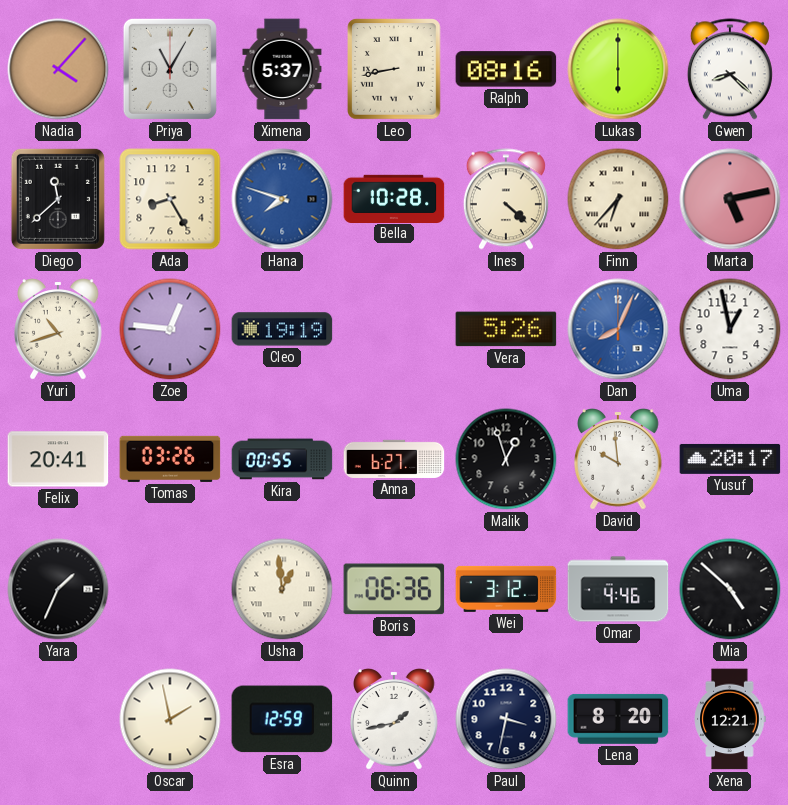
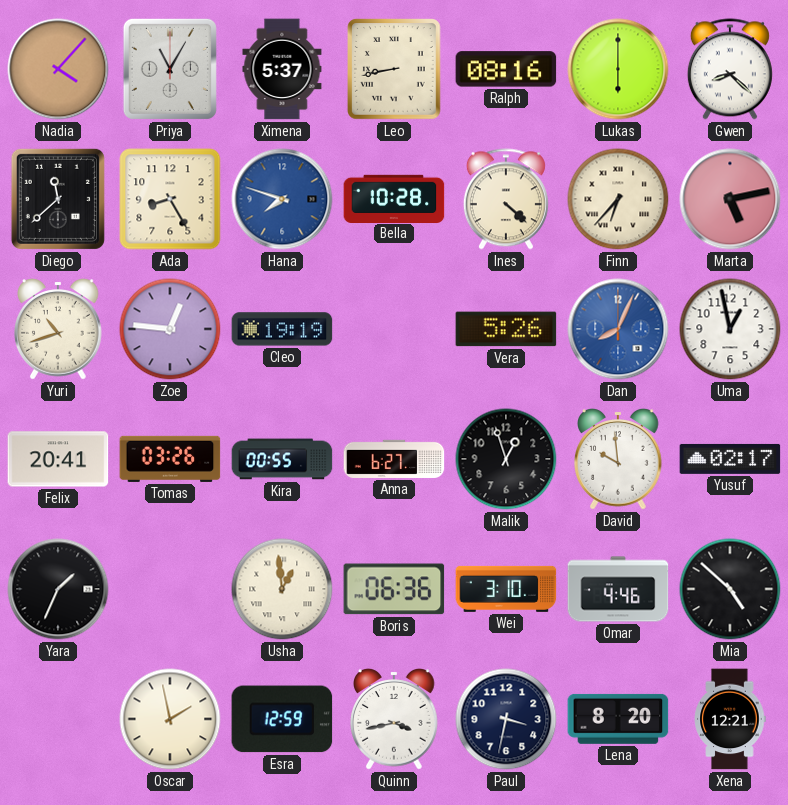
Yusuf: 20:17 -> 02:17 (730, 459)
Wei: 3:12 -> 3:10 (506, 589)
Quinn: 1:43 -> 3:43 (395, 719)
